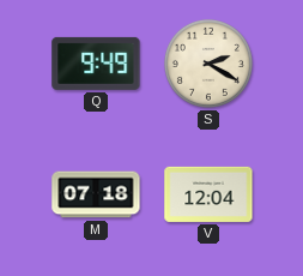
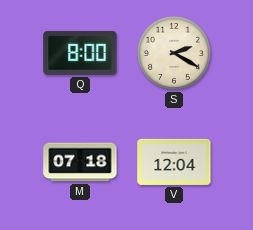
Q: 9:49 -> 8:00 (80, 53)
